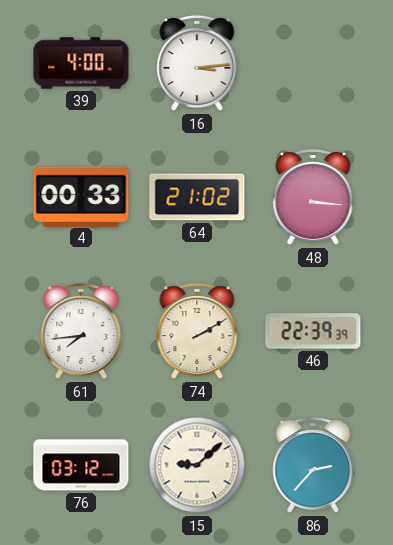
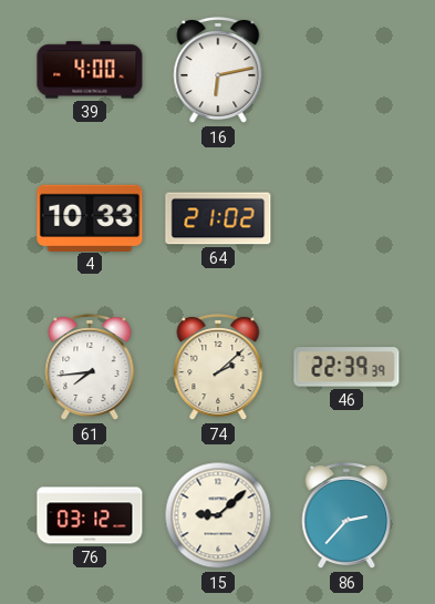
16: 3:14 -> 6:13 (218, 71)
4: 00:33 -> 10:33 (90, 217)
48: 3:16 -> none (313, 198)
74: 2:10 -> 2:08 (218, 368)
